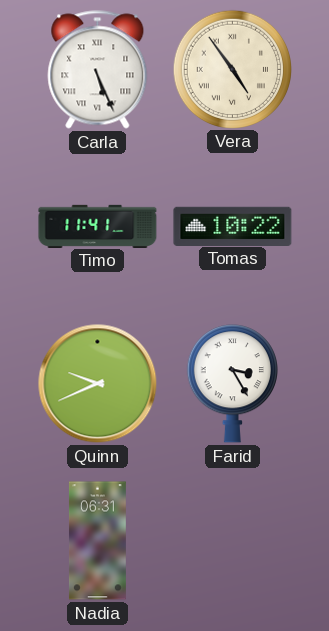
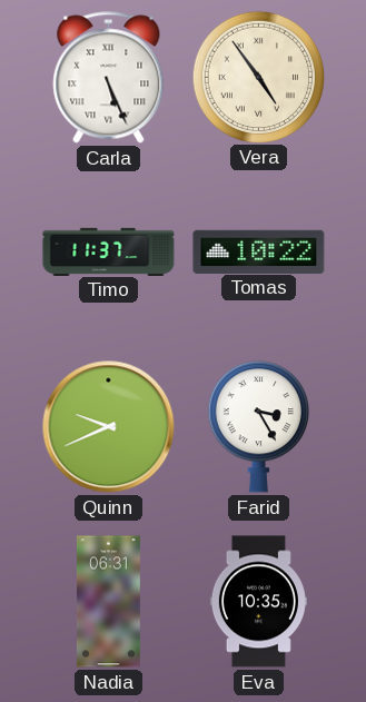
Timo: 11:41 -> 11:37 (109, 251)
Eva: none -> 10:35 (258, 602)
